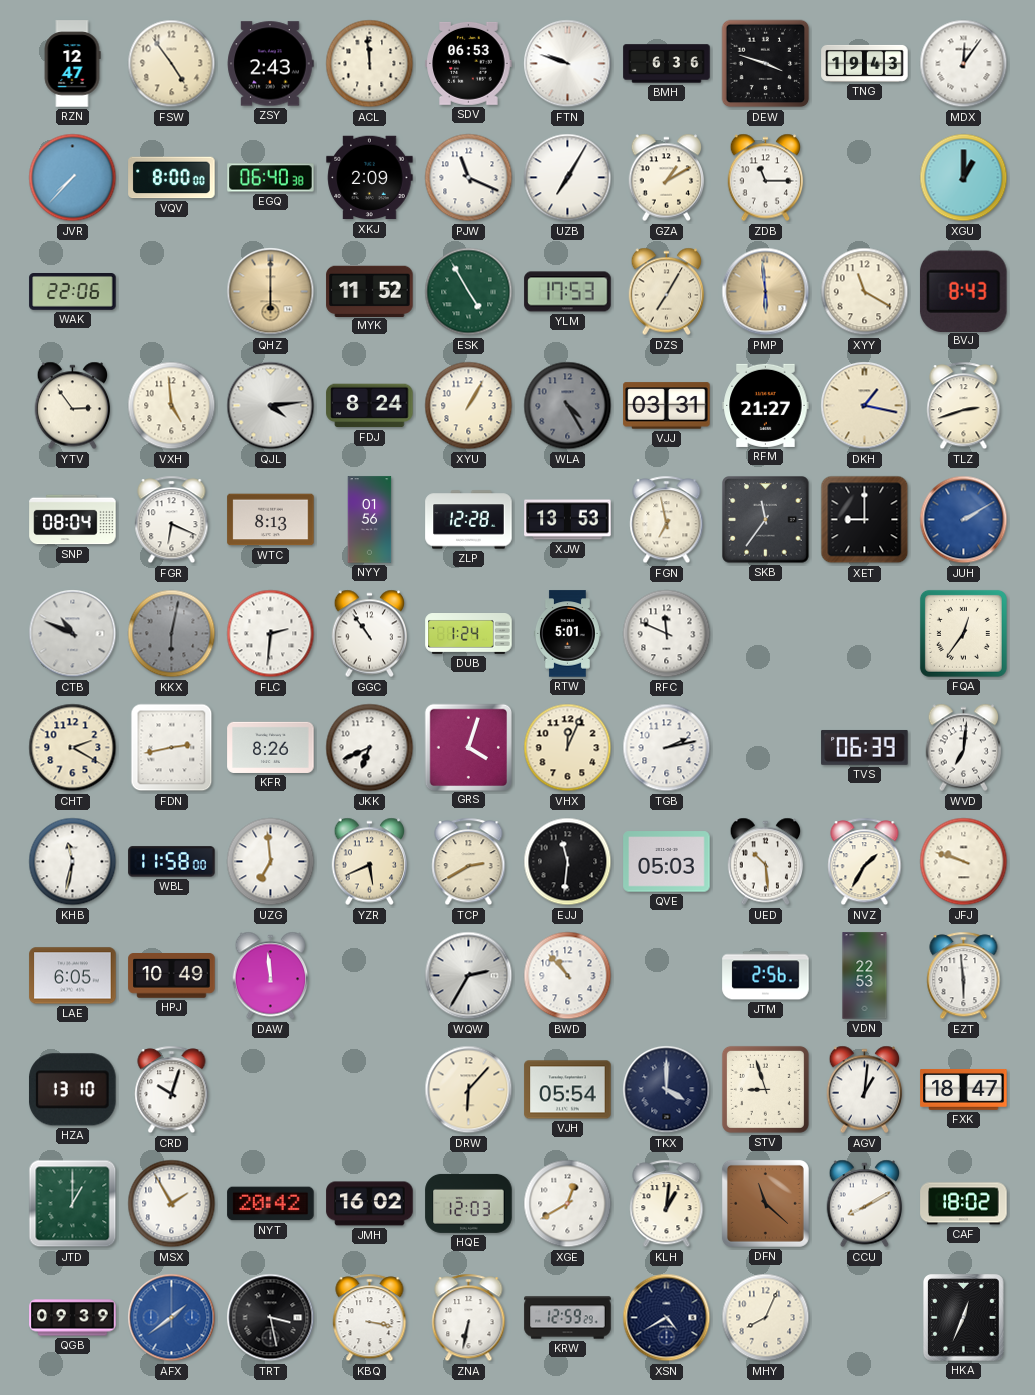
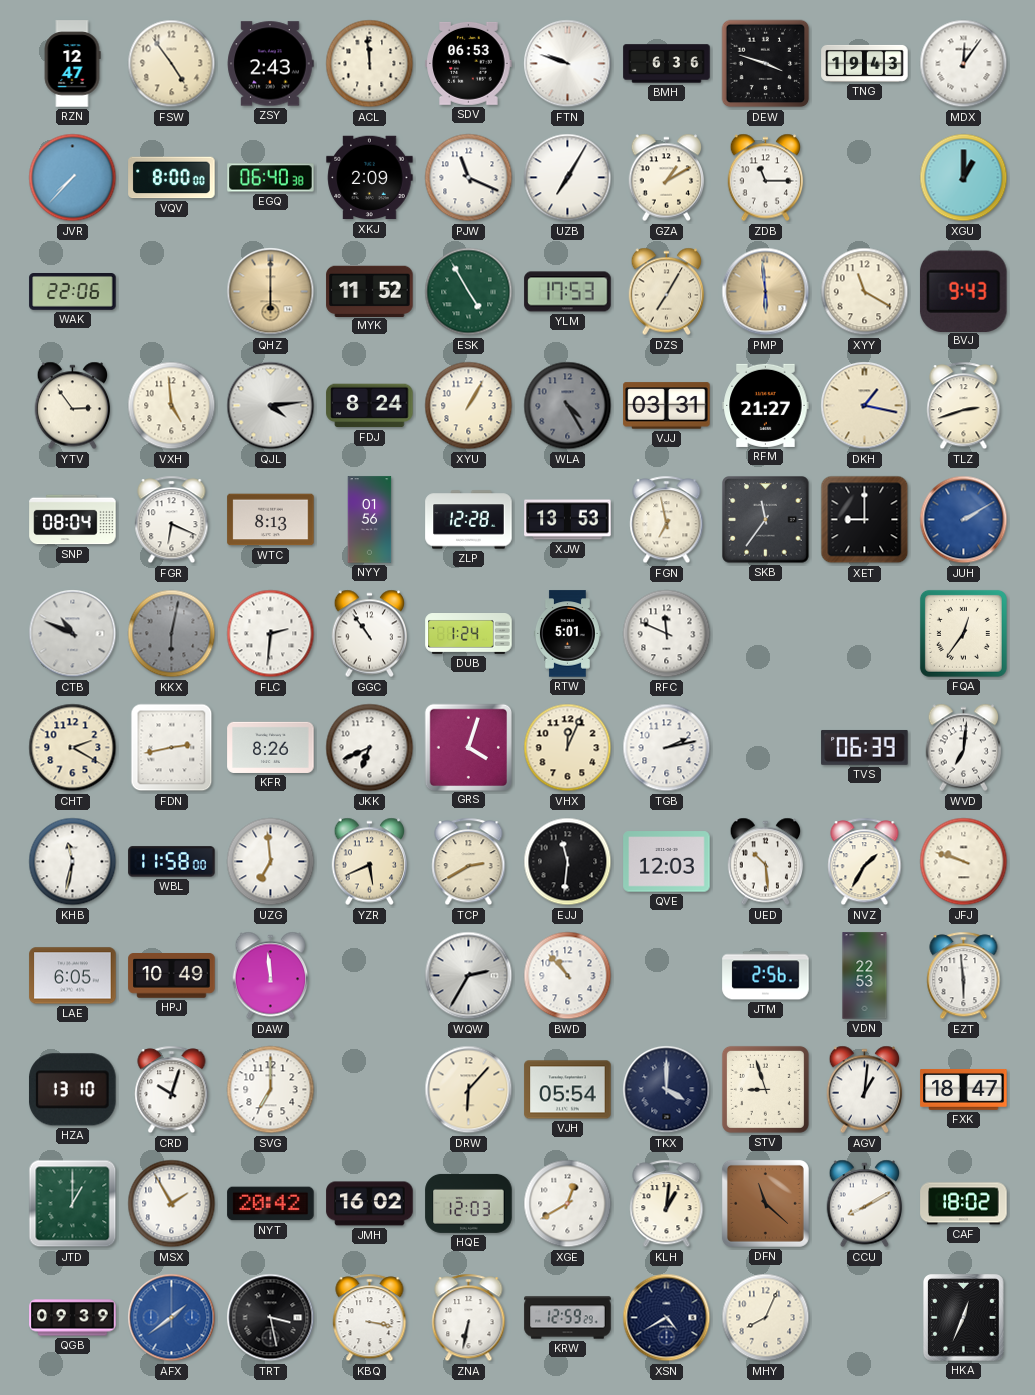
BVJ: 8:43 -> 9:43 (963, 291)
QVE: 05:03 -> 12:03 (667, 862)
SVG: none -> 7:00 (271, 1090)
